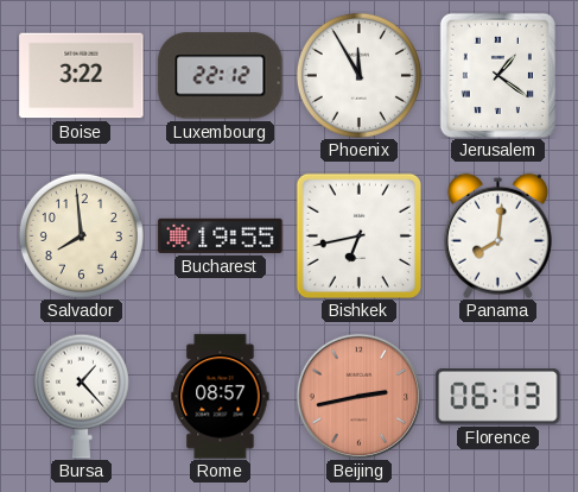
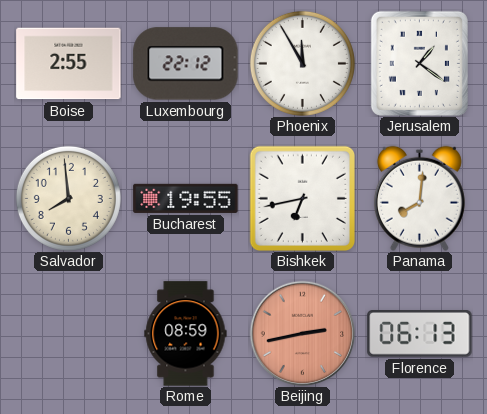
Boise: 3:22 -> 2:55 (69, 64)
Bursa: 1:23 -> none (81, 396)
Rome: 08:57 -> 08:59 (186, 334)
